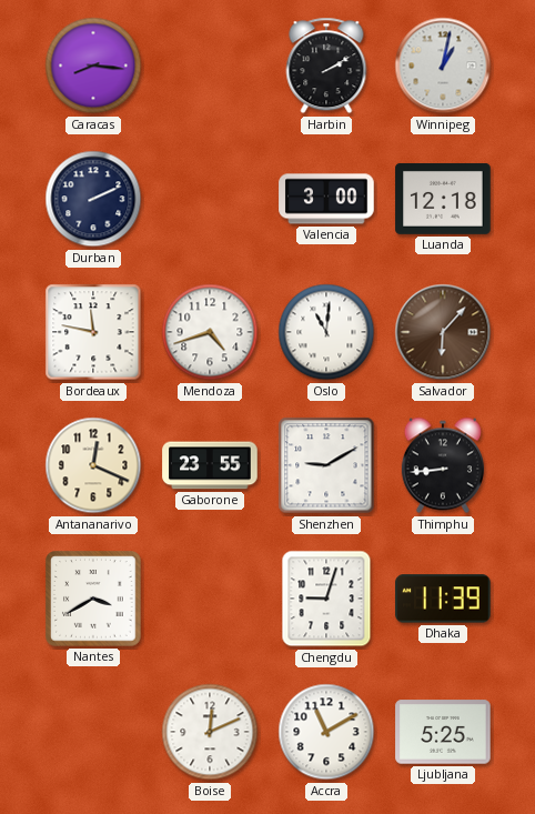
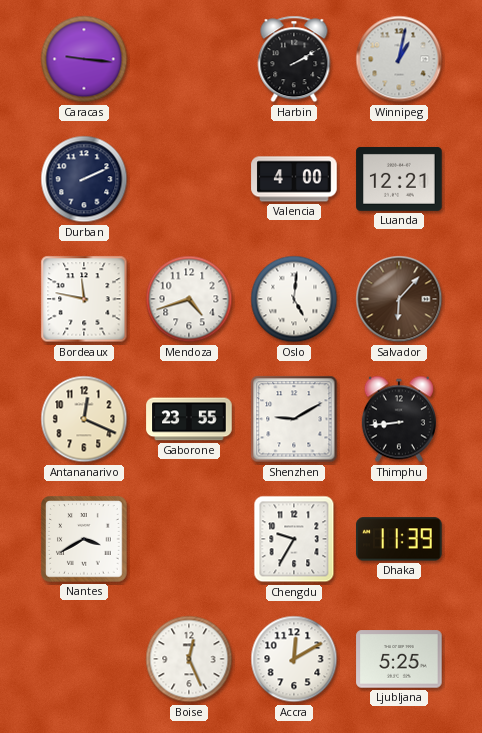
Caracas: 8:16 -> 9:16 (84, 59)
Valencia: 3:00 -> 4:00 (294, 179)
Luanda: 12:18 -> 12:21 (399, 179)
Oslo: 11:01 -> 5:01 (294, 299)
Chengdu: 9:03 -> 9:35 (294, 539)
Boise: 12:11 -> 12:26 (189, 659)
Accra: 11:10 -> 12:10 (294, 659)
